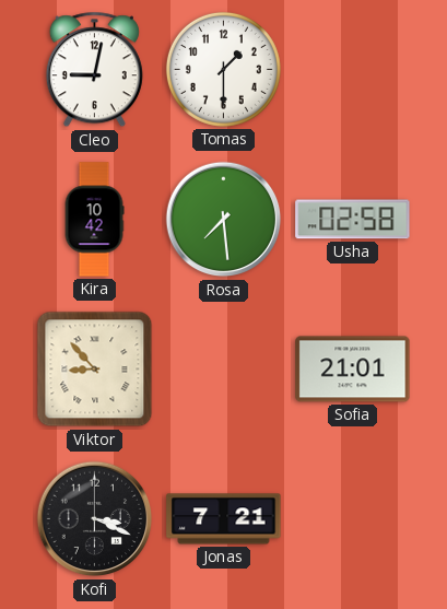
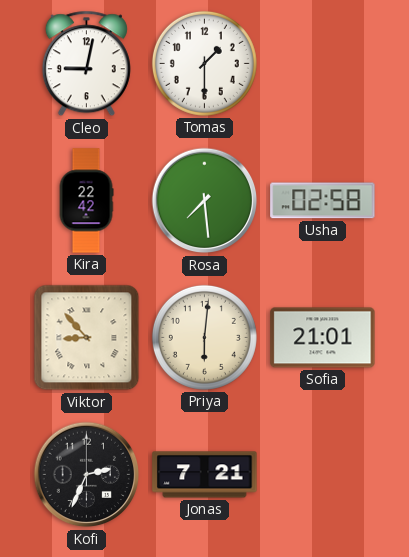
Kira: 10:42 -> 22:42 (86, 201)
Priya: none -> 6:01 (204, 337)
Kofi: 3:19 -> 2:34 (87, 475)
